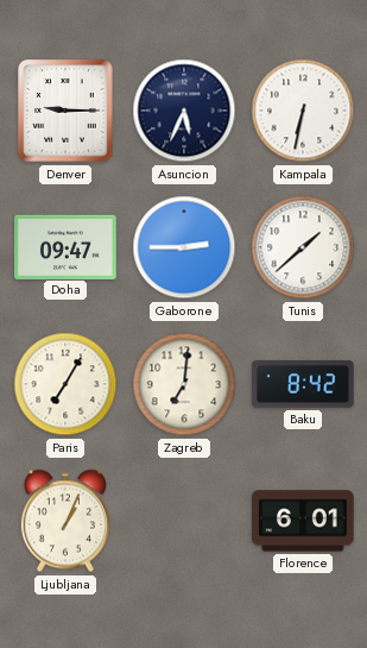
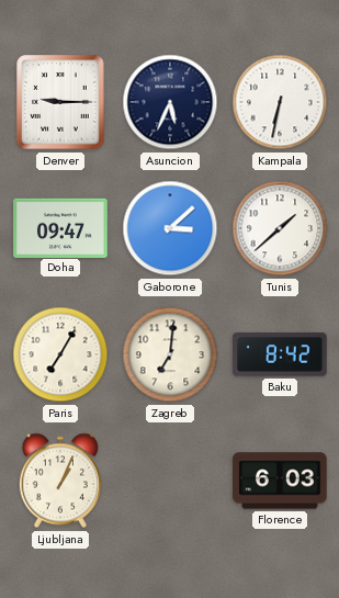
Gaborone: 2:45 -> 3:08 (170, 228)
Florence: 6:01 -> 6:03 (280, 481)
